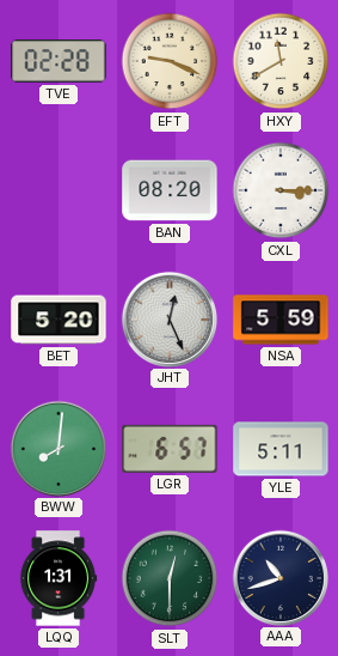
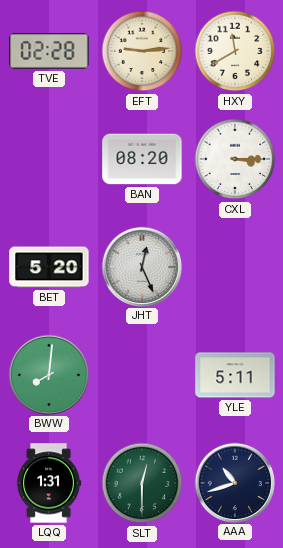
EFT: 9:19 -> 9:14 (142, 51)
NSA: 5:59 -> none (281, 320)
LGR: 6:57 -> none (170, 449)
